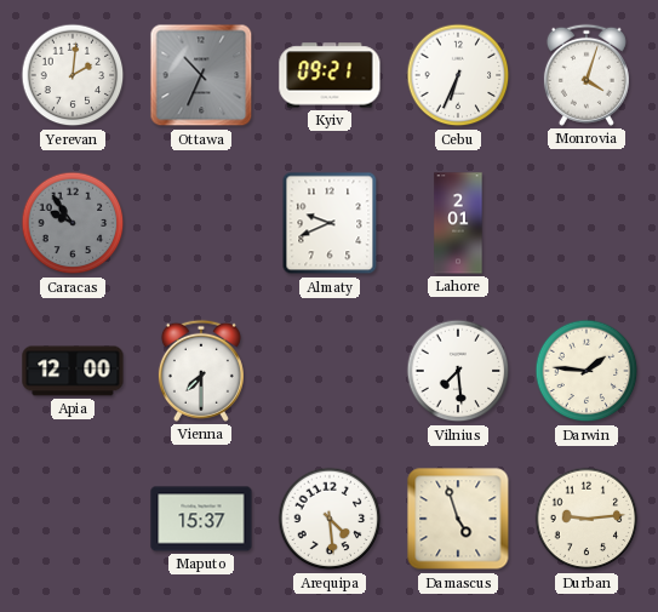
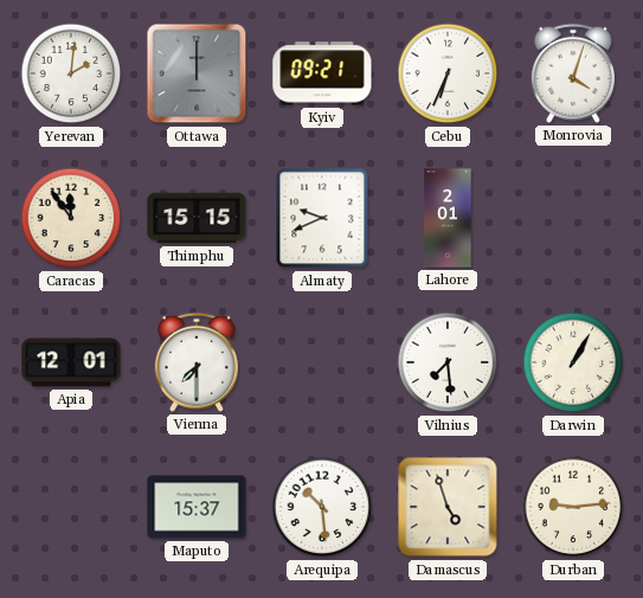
Ottawa: 10:34 -> 12:00 (197, 73)
Caracas: 9:54 -> 11:54 (71, 218)
Caracas dial: grey -> cream (71, 218)
Thimphu: none -> 15:15 (197, 218)
Apia: 12:00 -> 12:01 (71, 362)
Darwin: 1:46 -> 1:05 (573, 362)
Arequipa: 4:29 -> 10:29 (322, 507)
